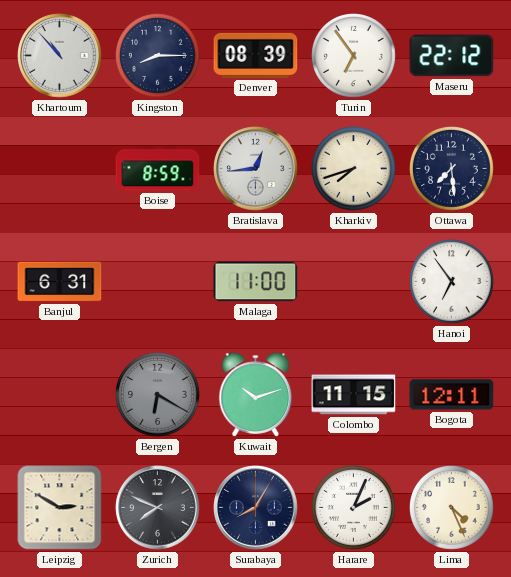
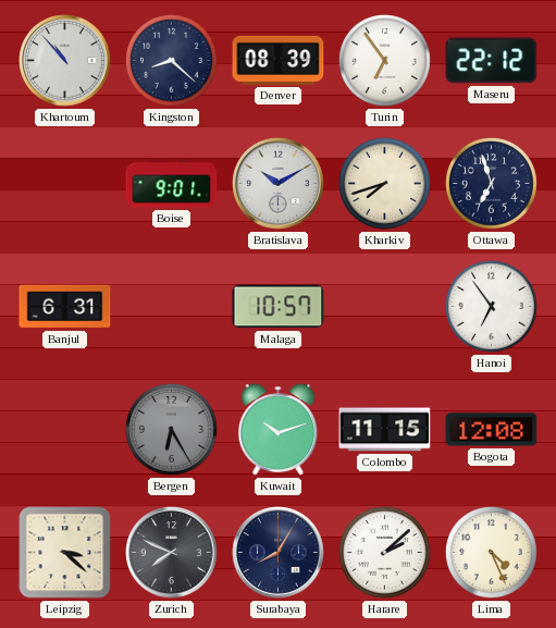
Kingston: 8:15 -> 8:22 (172, 61)
Boise: 8:59 -> 9:01 (172, 184)
Bratislava: 12:44 -> 10:10 (279, 184)
Ottawa: 7:29 -> 6:57 (492, 184)
Malaga: 11:00 -> 10:57 (279, 307)
Bergen: 6:20 -> 6:25 (172, 430)
Bogota: 12:11 -> 12:08 (492, 430)
Leipzig: 2:50 -> 3:22 (65, 553)
Harare: 2:04 -> 2:08 (385, 553)
